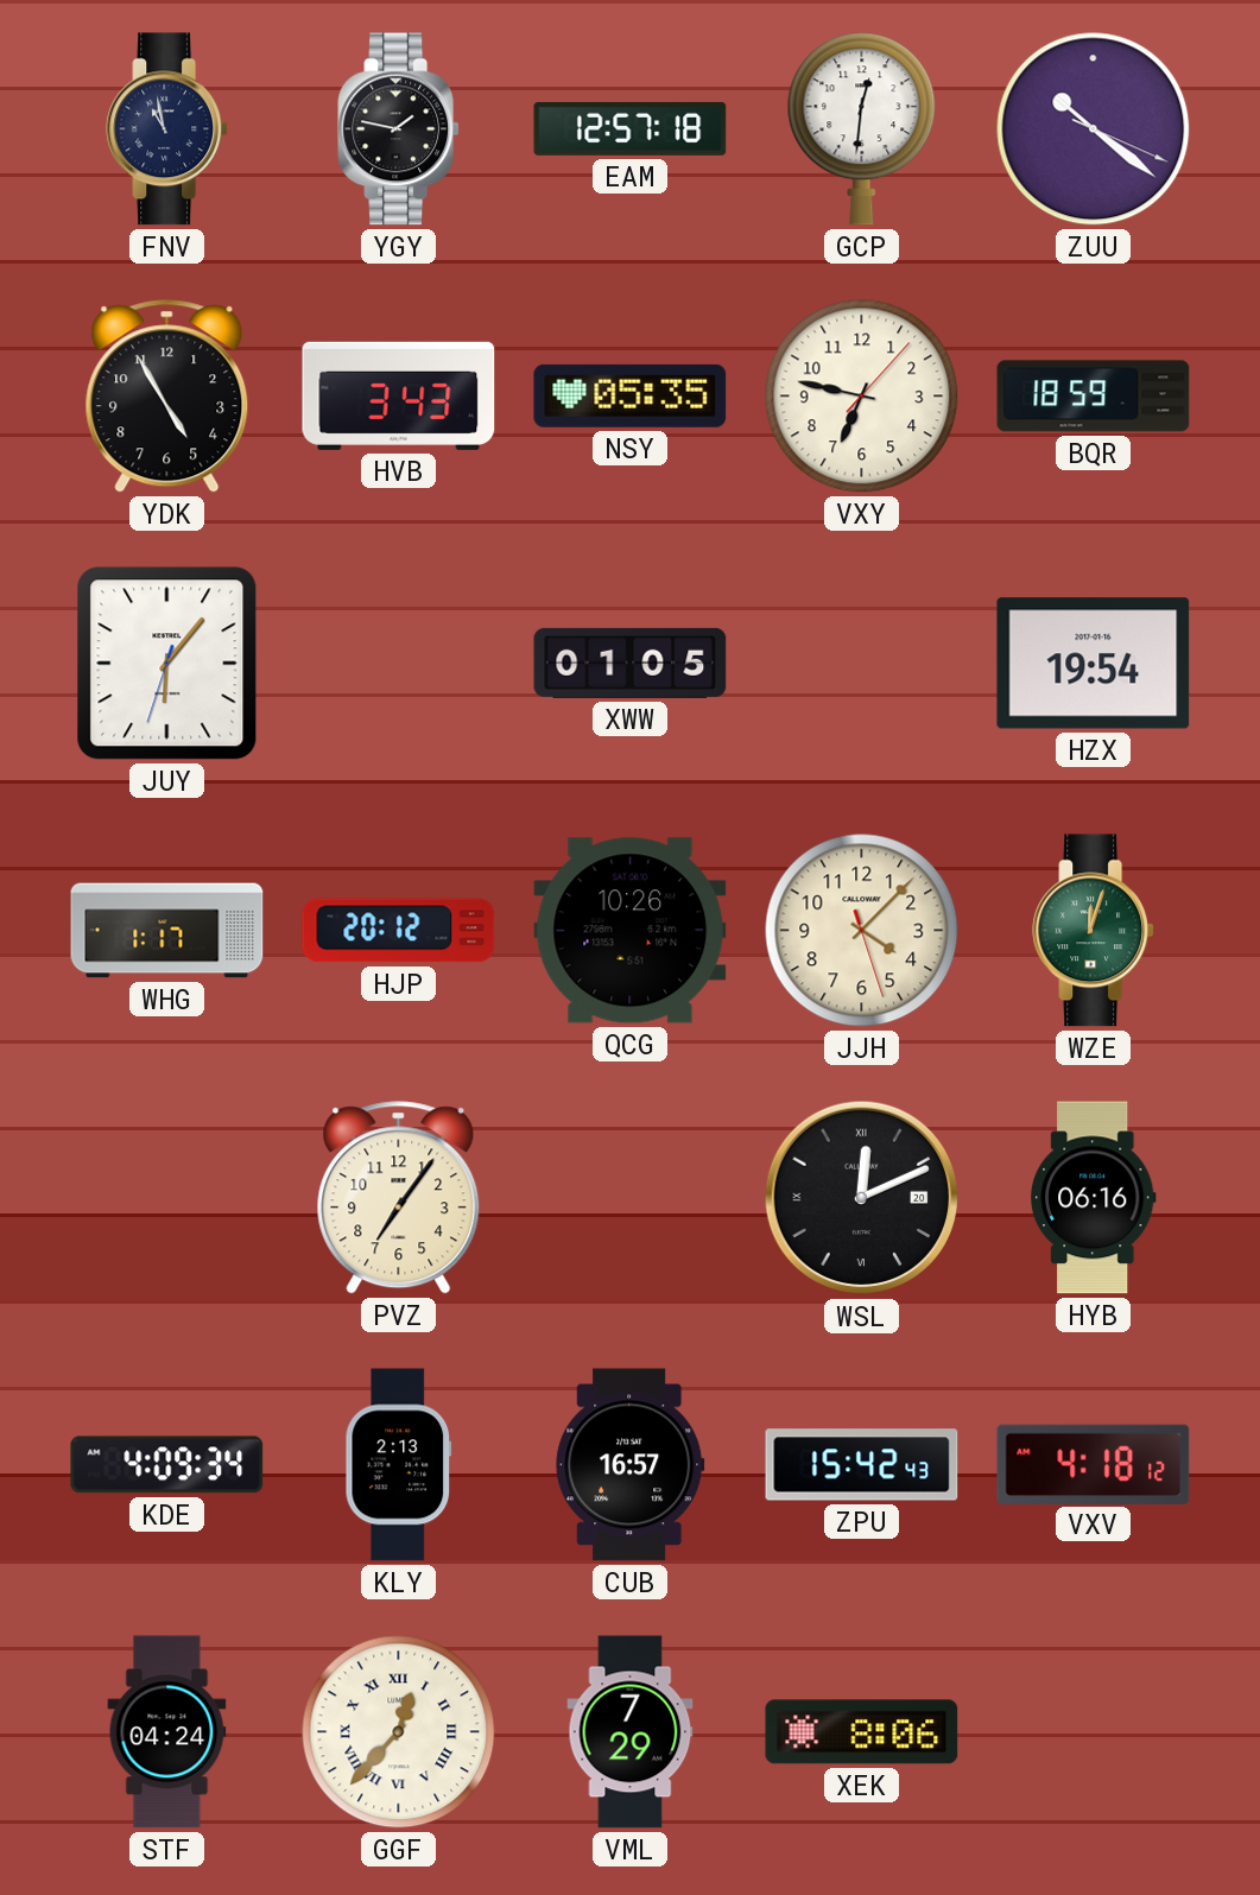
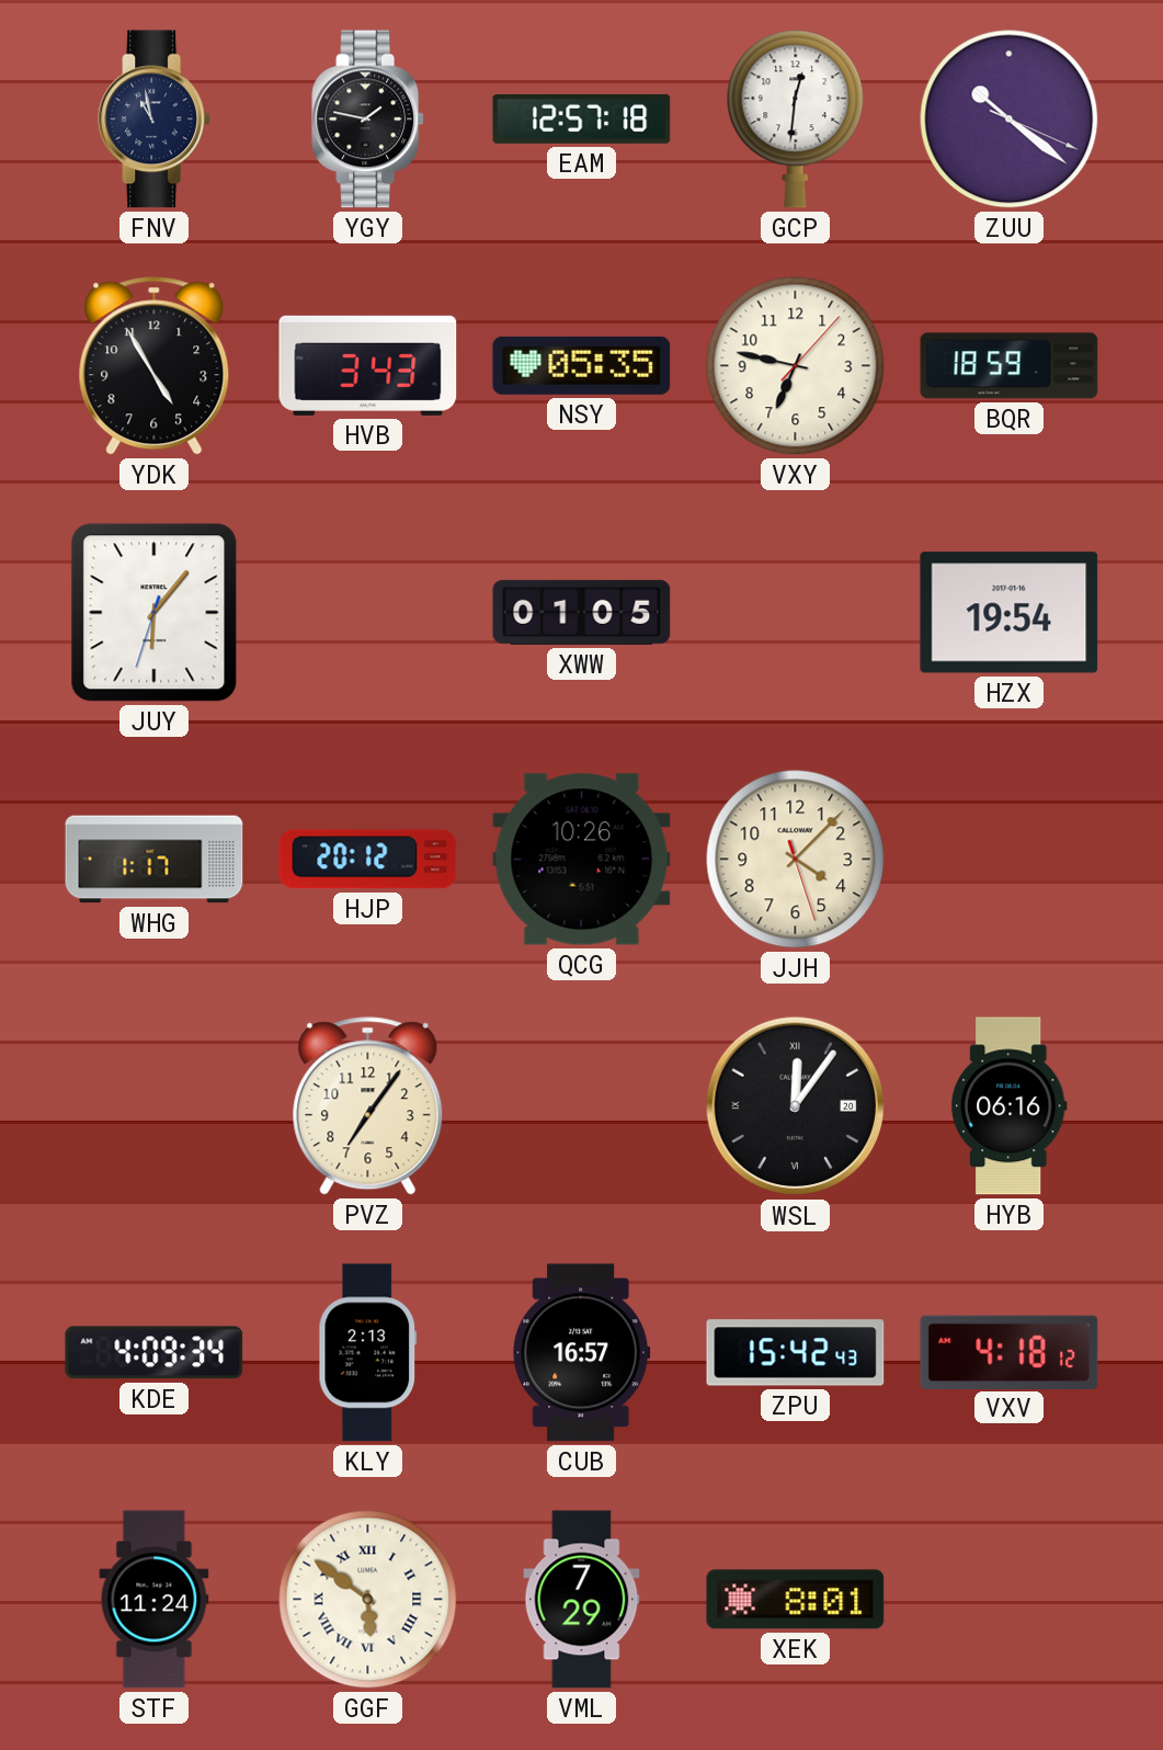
WZE: 12:03 -> none (1094, 931)
WSL: 12:11 -> 12:06 (796, 1106)
STF: 04:24 -> 11:24 (155, 1600)
GGF: 12:37 -> 5:51 (368, 1600)
XEK: 8:06 -> 8:01 (796, 1600)
